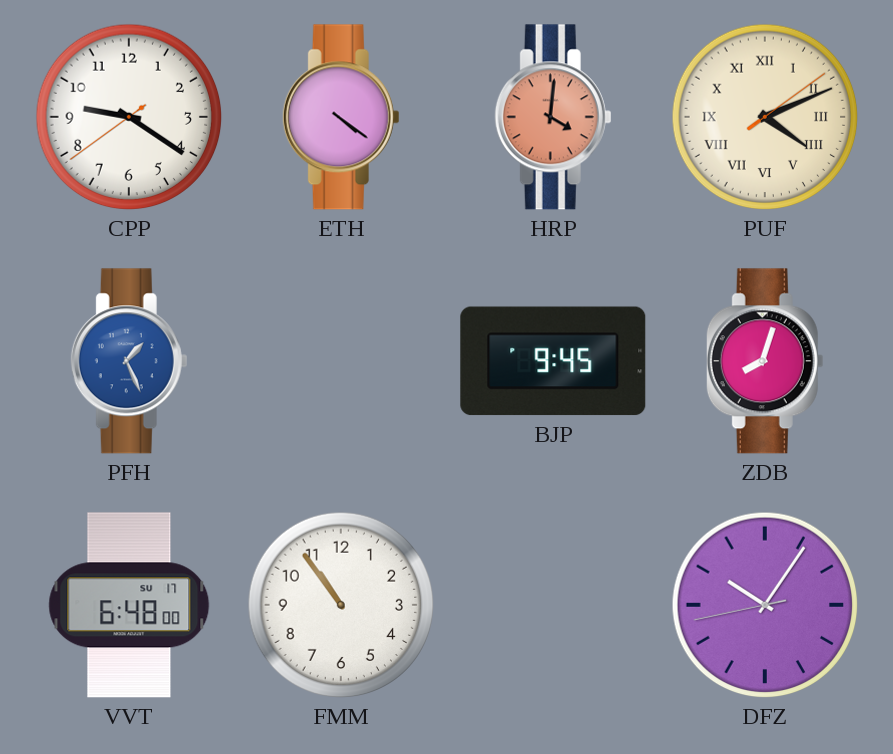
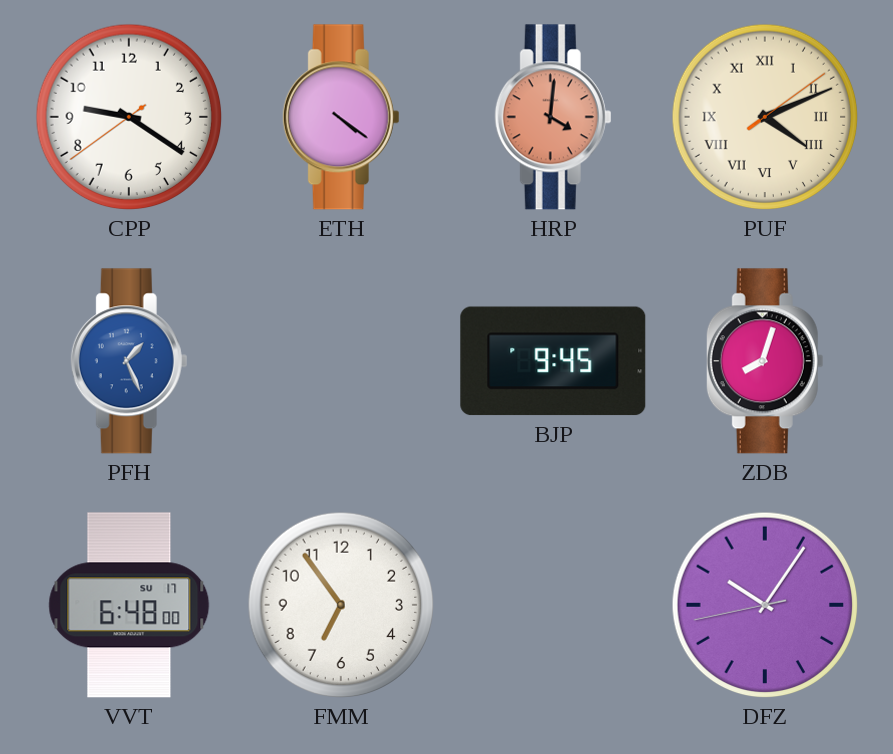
FMM: 10:54 -> 6:54 (341, 605)
